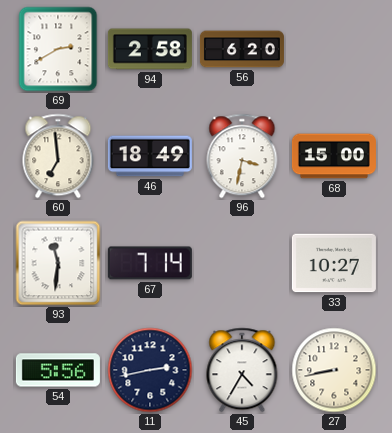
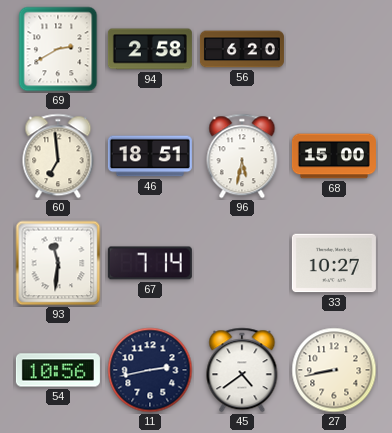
46: 18:49 -> 18:51 (150, 156)
96: 3:32 -> 5:32 (242, 156)
54: 5:56 -> 10:56 (58, 370)
45: 4:35 -> 4:39 (242, 370)
